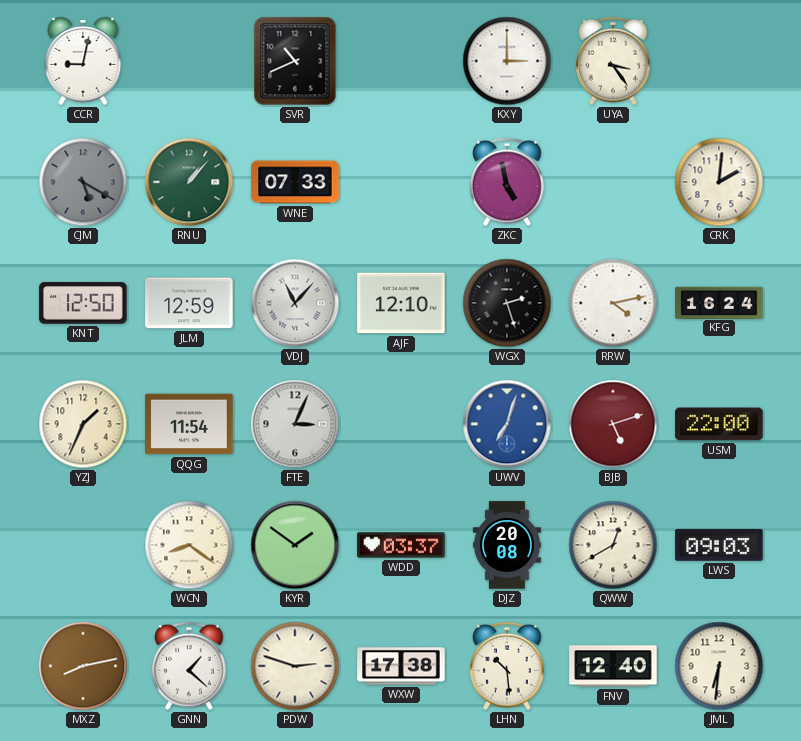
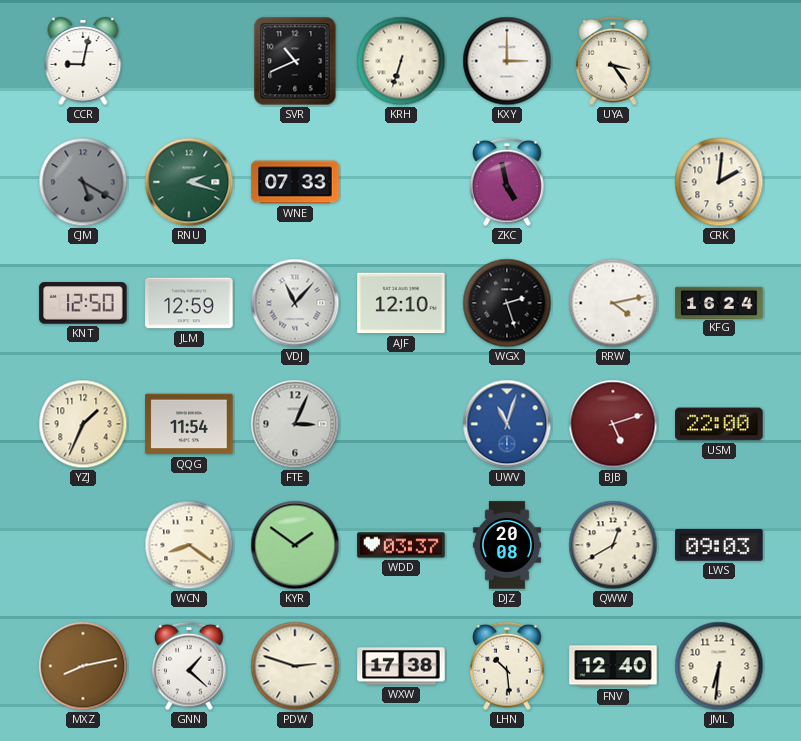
KRH: none -> 6:33 (401, 61)
RNU: 1:07 -> 2:18 (189, 182)
UWV: 7:03 -> 11:03 (507, 424)
